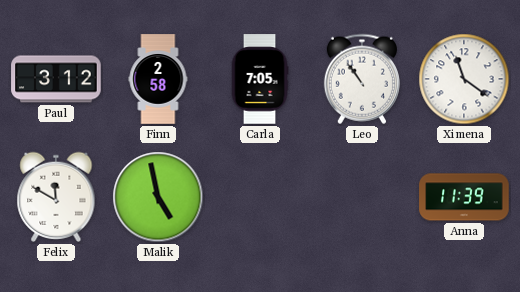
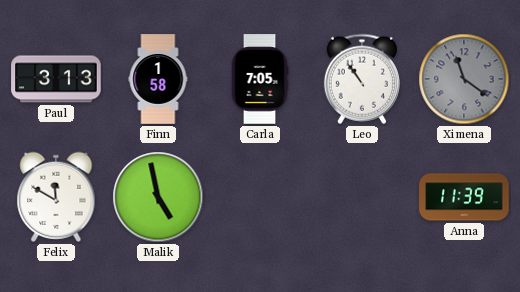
Paul: 3:12 -> 3:13 (56, 79)
Finn: 2:58 -> 1:58 (158, 79)
Ximena dial: white -> grey (464, 79)
